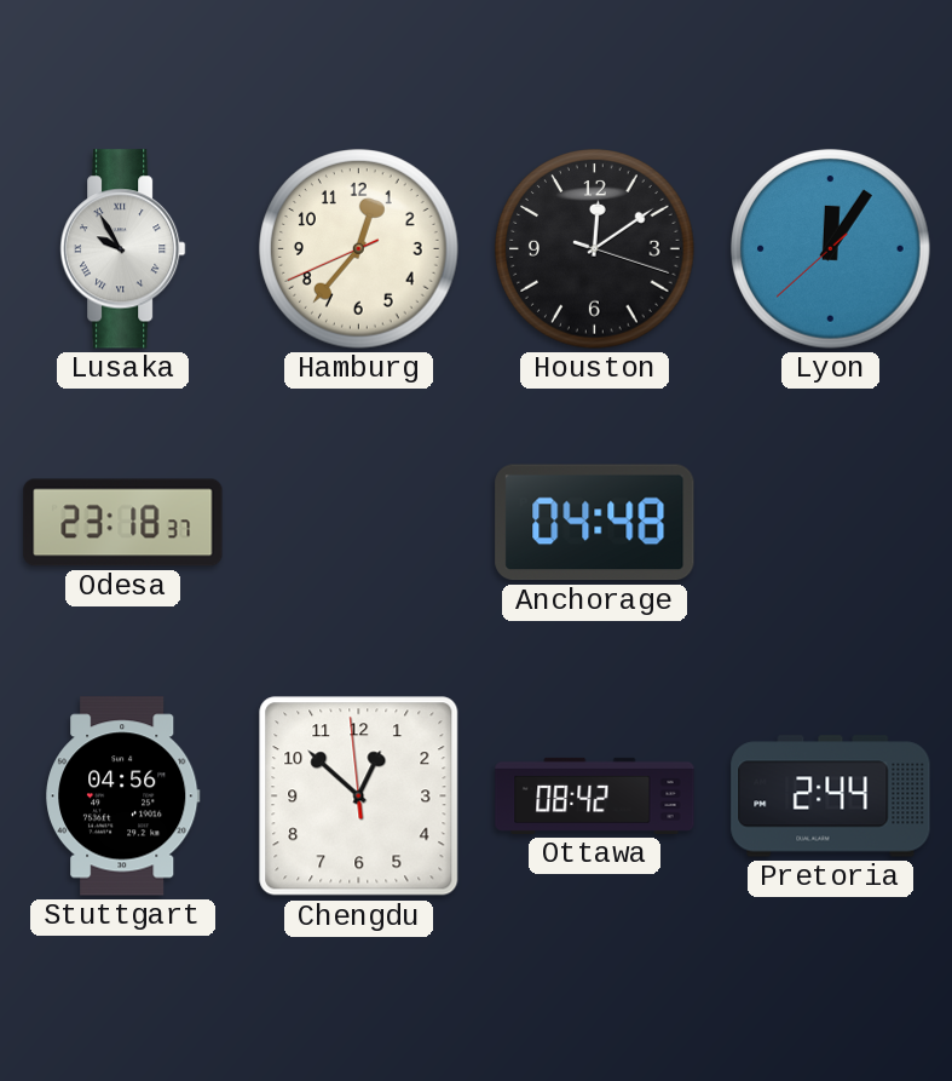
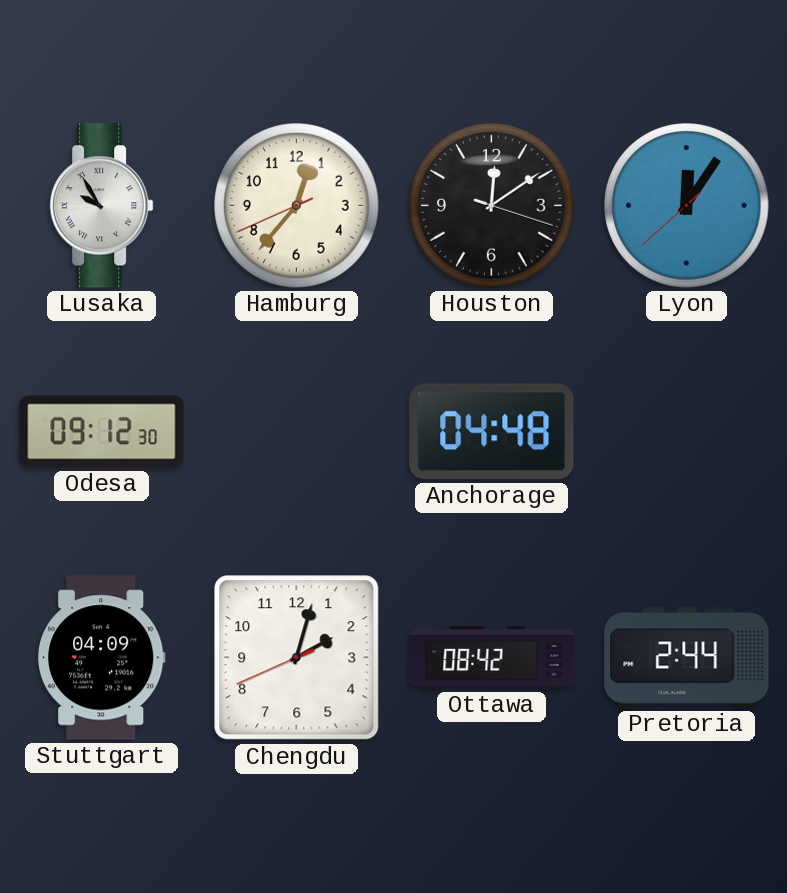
Odesa: 23:18 -> 09:12 (102, 432)
Stuttgart: 04:56 -> 04:09 (102, 658)
Chengdu: 12:51 -> 2:02 (297, 658)
